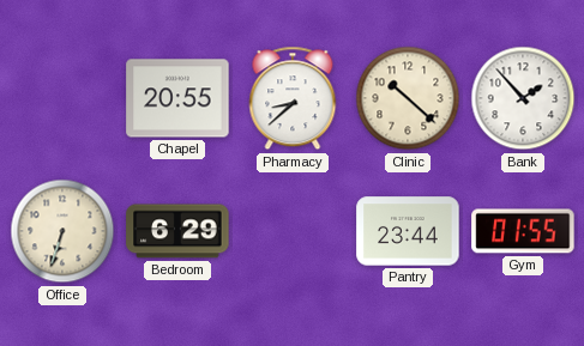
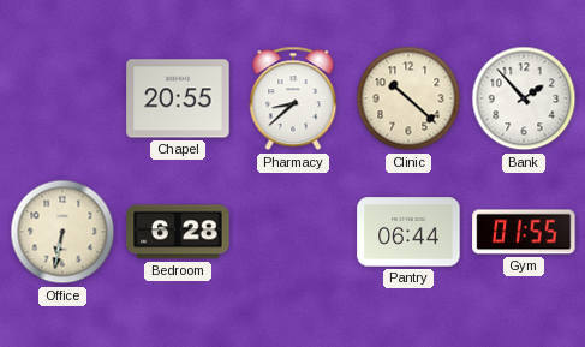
Office: 6:33 -> 6:32 (62, 232)
Bedroom: 6:29 -> 6:28 (178, 232)
Pantry: 23:44 -> 06:44 (408, 232)
